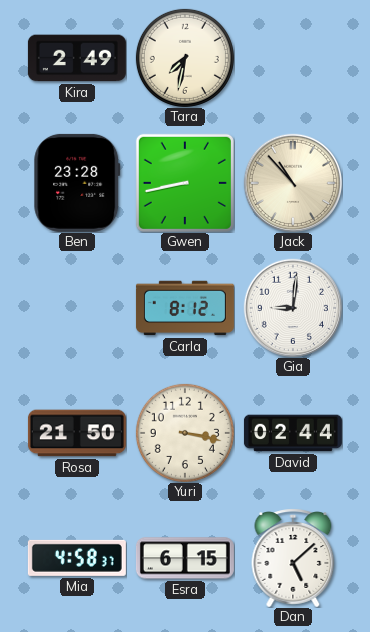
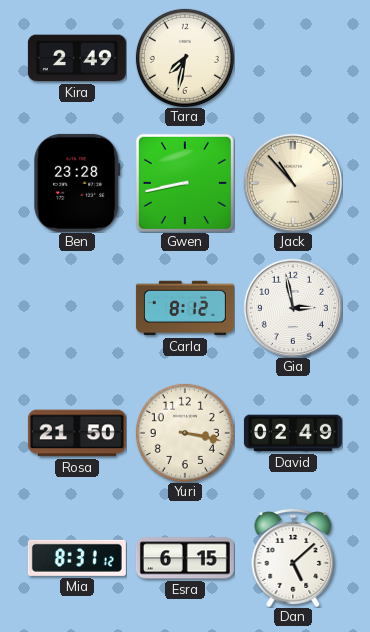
Gia: 9:01 -> 2:58 (292, 307)
David: 02:44 -> 02:49 (293, 433)
Mia: 4:58 -> 8:31 (77, 558)
